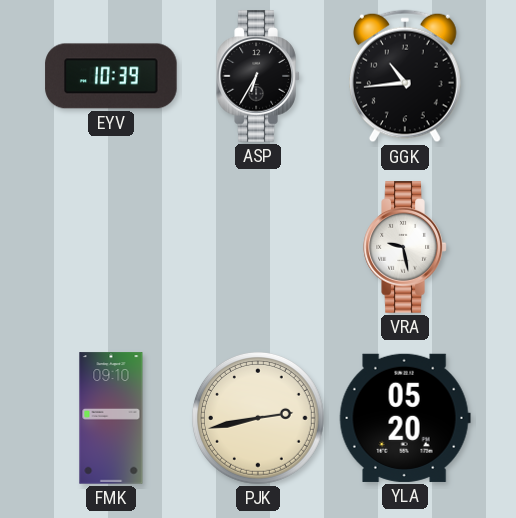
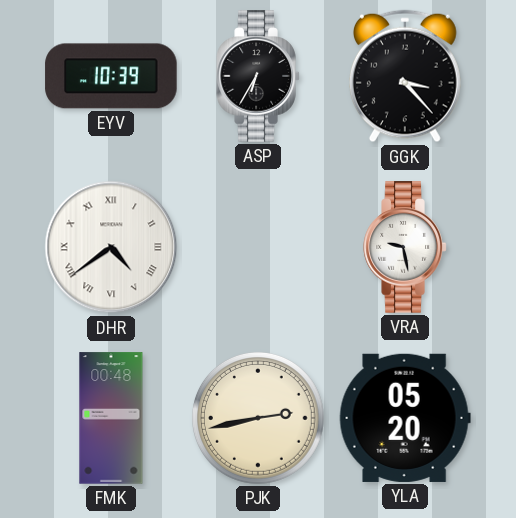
GGK: 10:44 -> 3:23 (405, 76)
DHR: none -> 4:39 (111, 247)
FMK: 09:10 -> 00:48 (111, 418)
